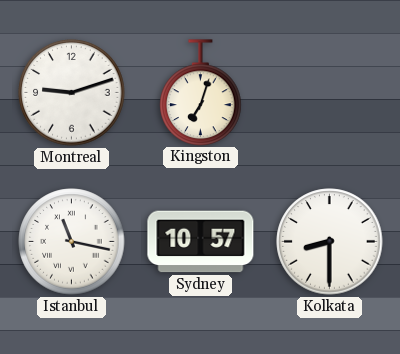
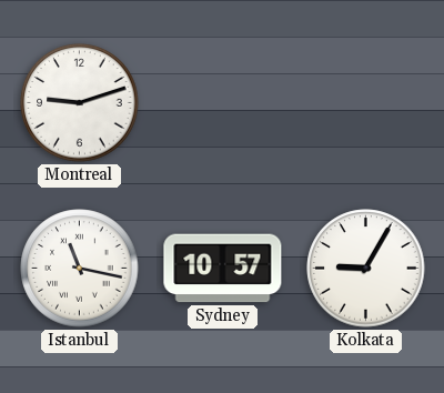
Kingston: 7:03 -> none (201, 92)
Kolkata: 8:30 -> 9:05 (366, 269)
